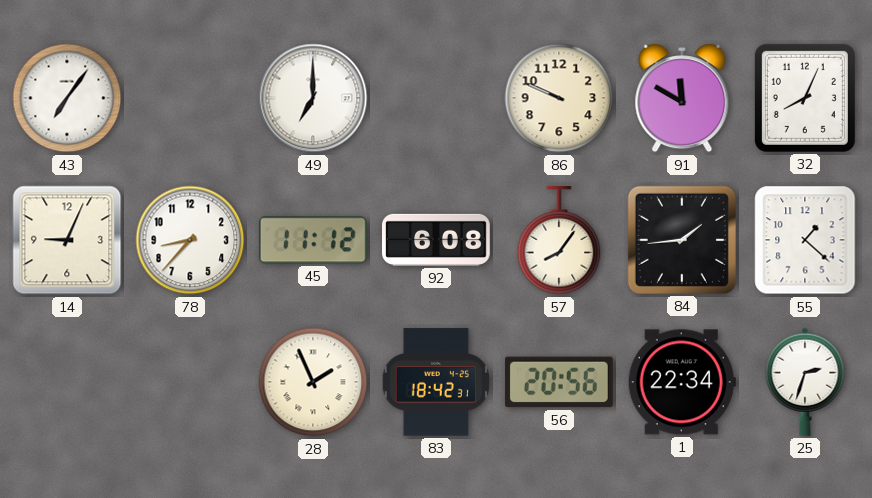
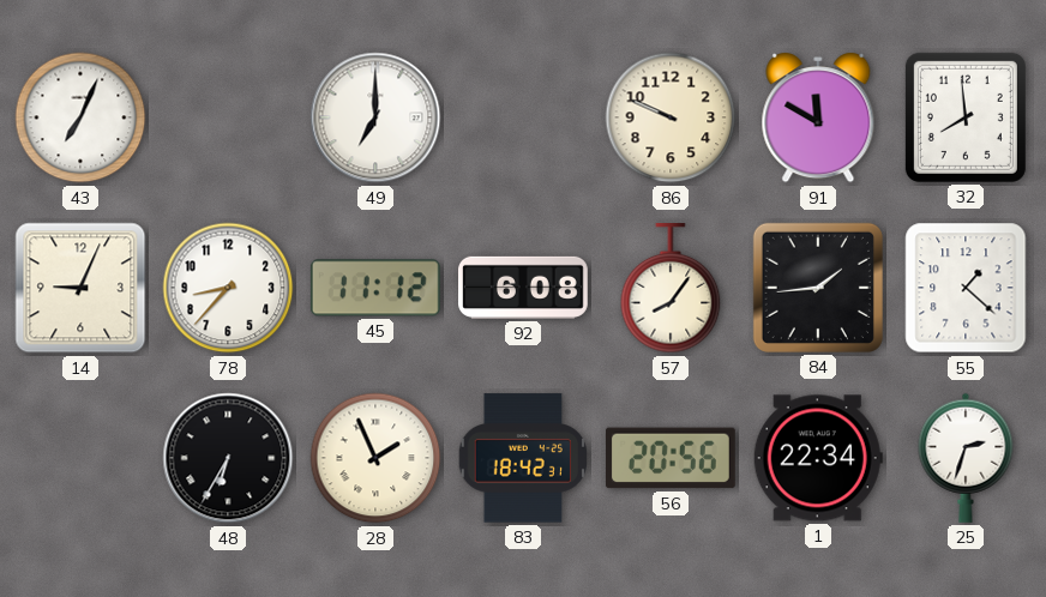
43: 7:06 -> 7:04 (80, 117)
32: 8:04 -> 7:59 (966, 117)
48: none -> 6:35 (228, 458)
